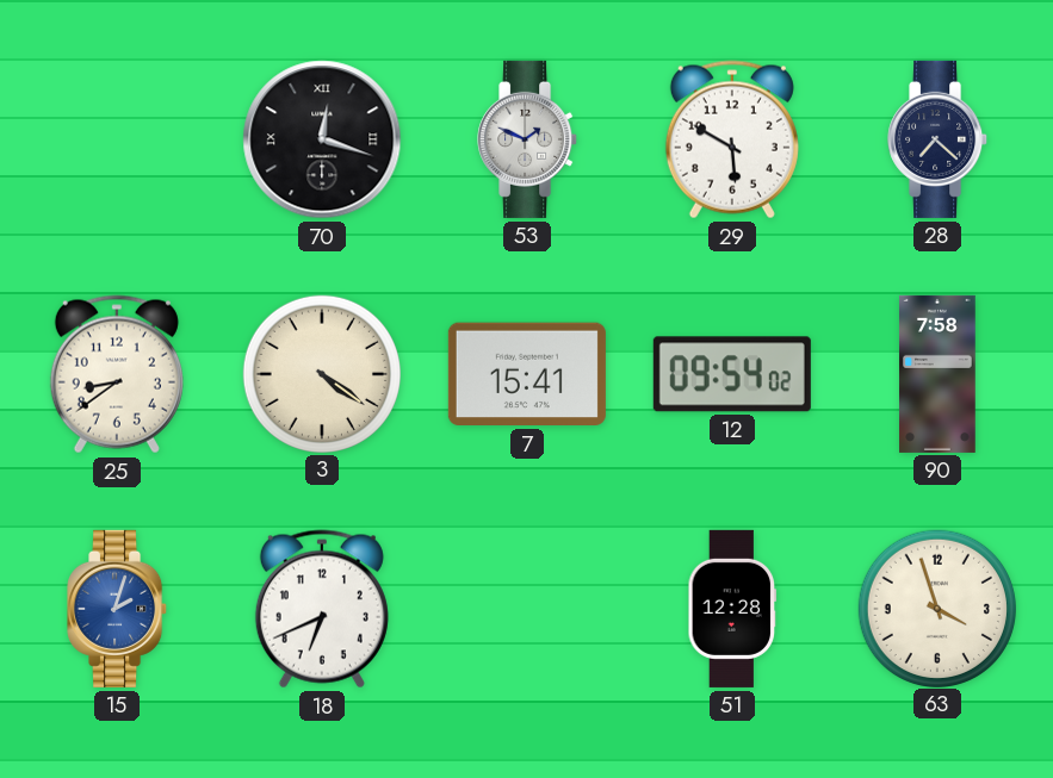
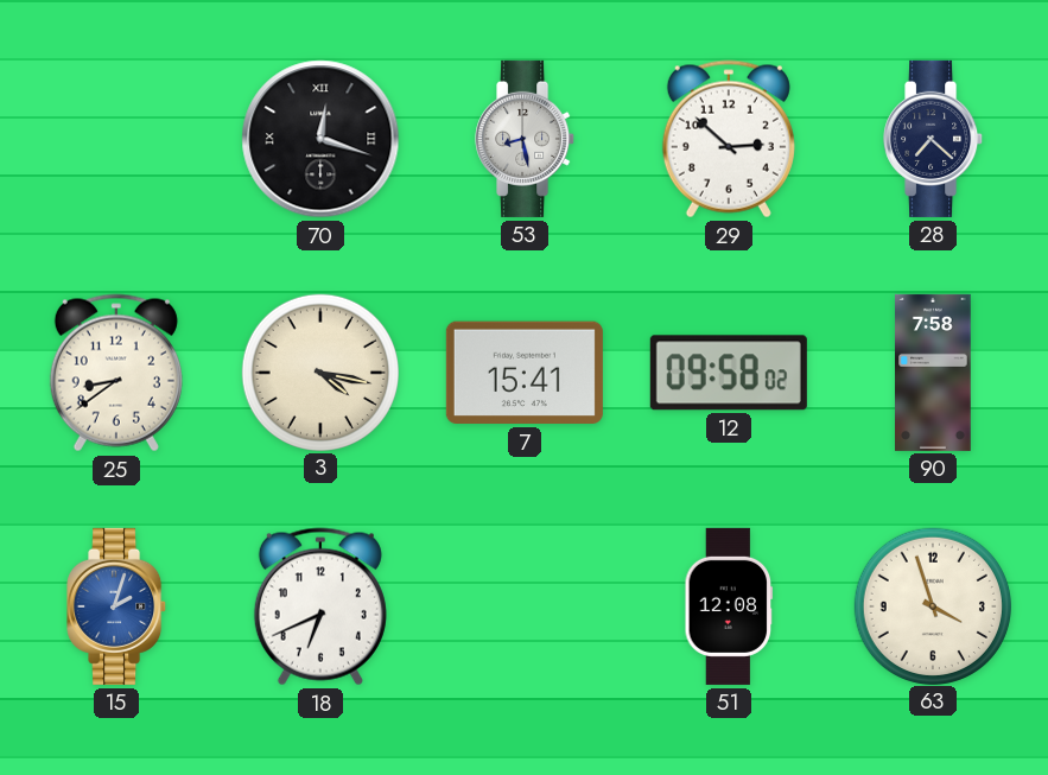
53: 1:49 -> 8:28 (526, 139)
29: 5:50 -> 2:52 (729, 139)
3: 4:21 -> 4:17 (319, 371)
12: 09:54 -> 09:58 (729, 373)
51: 12:28 -> 12:08 (729, 606)
